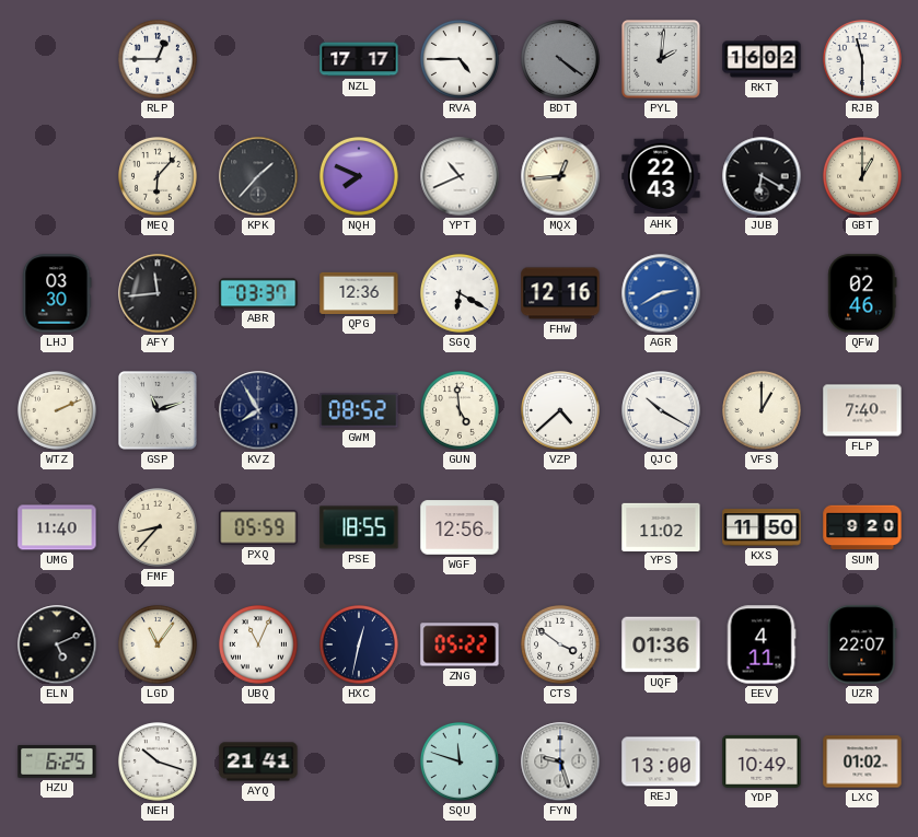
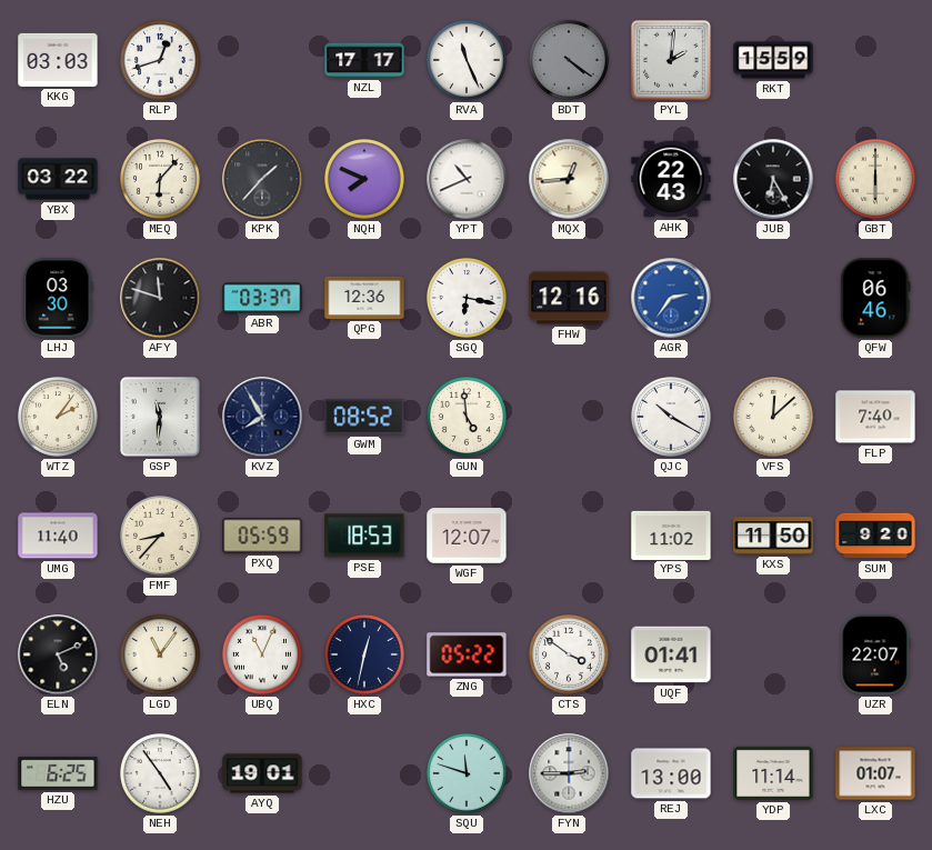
KKG: none -> 03:03 (58, 60)
RLP: 12:45 -> 12:42 (161, 61)
RVA: 4:45 -> 11:26 (468, 61)
RKT: 16:02 -> 15:59 (773, 60)
RJB: 11:30 -> none (863, 60)
YBX: none -> 03:22 (58, 179)
JUB: 6:20 -> 6:25 (773, 179)
GBT: 1:00 -> 6:00 (876, 180)
AFY: 11:44 -> 11:48 (160, 298)
SGQ: 6:20 -> 6:17 (468, 299)
AGR: 2:40 -> 2:36 (671, 298)
QFW: 02:46 -> 06:46 (875, 298)
WTZ: 2:11 -> 2:06 (59, 418)
GSP: 11:12 -> 11:31 (161, 418)
VZP: 4:38 -> none (561, 411)
VFS: 1:00 -> 12:08 (774, 418)
PSE: 18:55 -> 18:53 (364, 536)
WGF: 12:56 -> 12:07 (467, 536)
UQF: 01:36 -> 01:41 (671, 654)
EEV: 4:11 -> none (762, 644)
NEH: 10:18 -> 4:54 (161, 774)
AYQ: 21:41 -> 19:01 (262, 773)
FYN: 9:27 -> 2:45 (569, 773)
YDP: 10:49 -> 11:14 (773, 773)
LXC: 01:02 -> 01:07 (875, 773)
